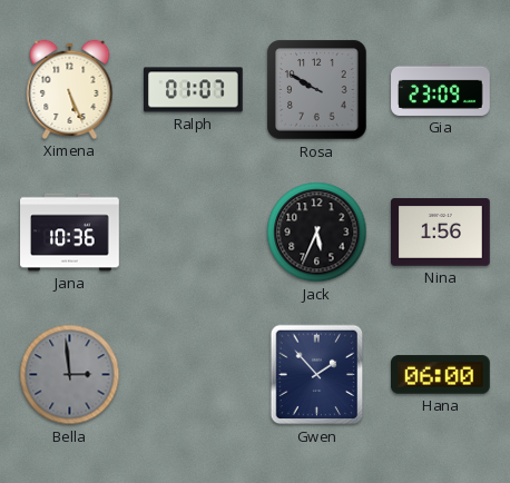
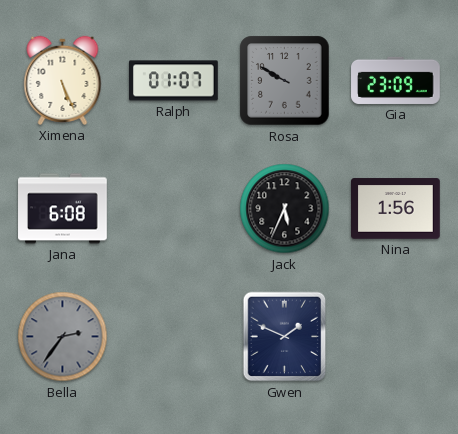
Jana: 10:36 -> 6:08 (63, 209)
Bella: 2:59 -> 2:36 (63, 337)
Gwen: 1:53 -> 1:49 (285, 337)
Hana: 06:00 -> none (441, 375)
